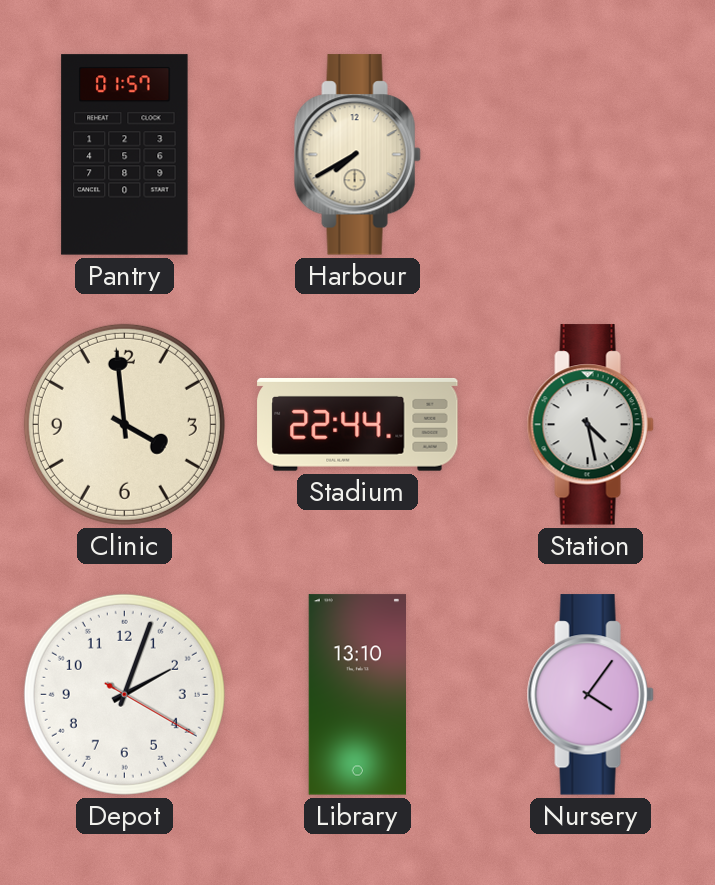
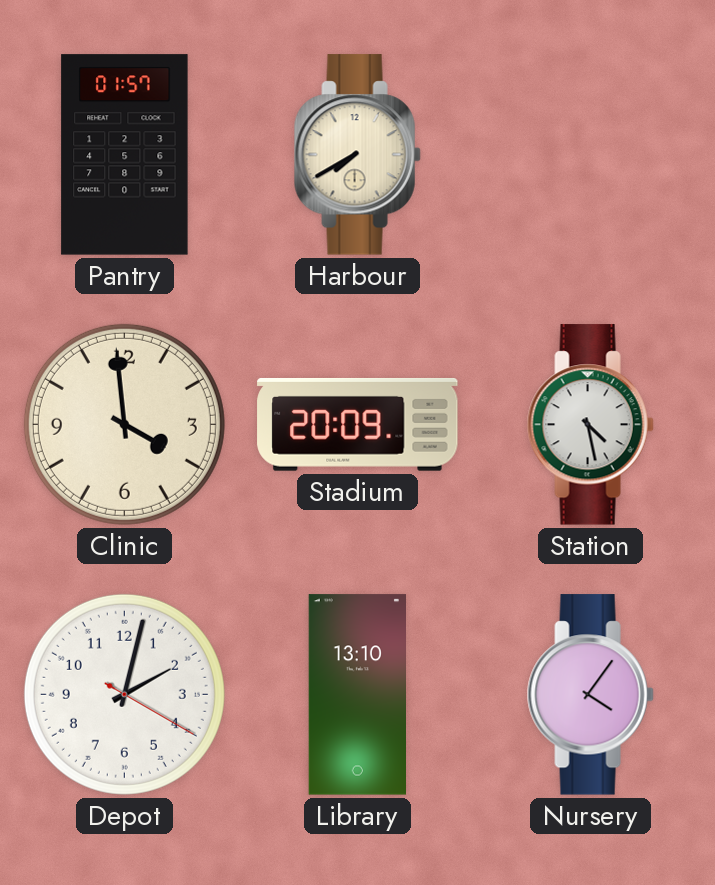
Stadium: 22:44 -> 20:09 (358, 424)
Depot: 2:03 -> 2:02 (124, 694)
